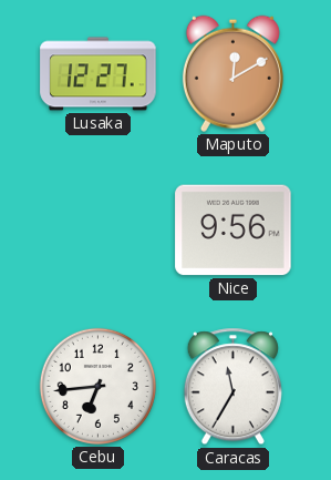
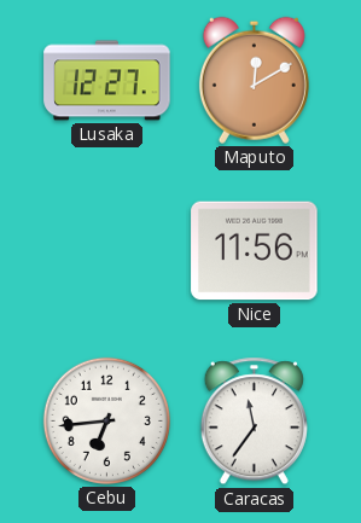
Nice: 9:56 -> 11:56 (255, 251)
Caracas: 11:35 -> 11:36 (254, 422)
